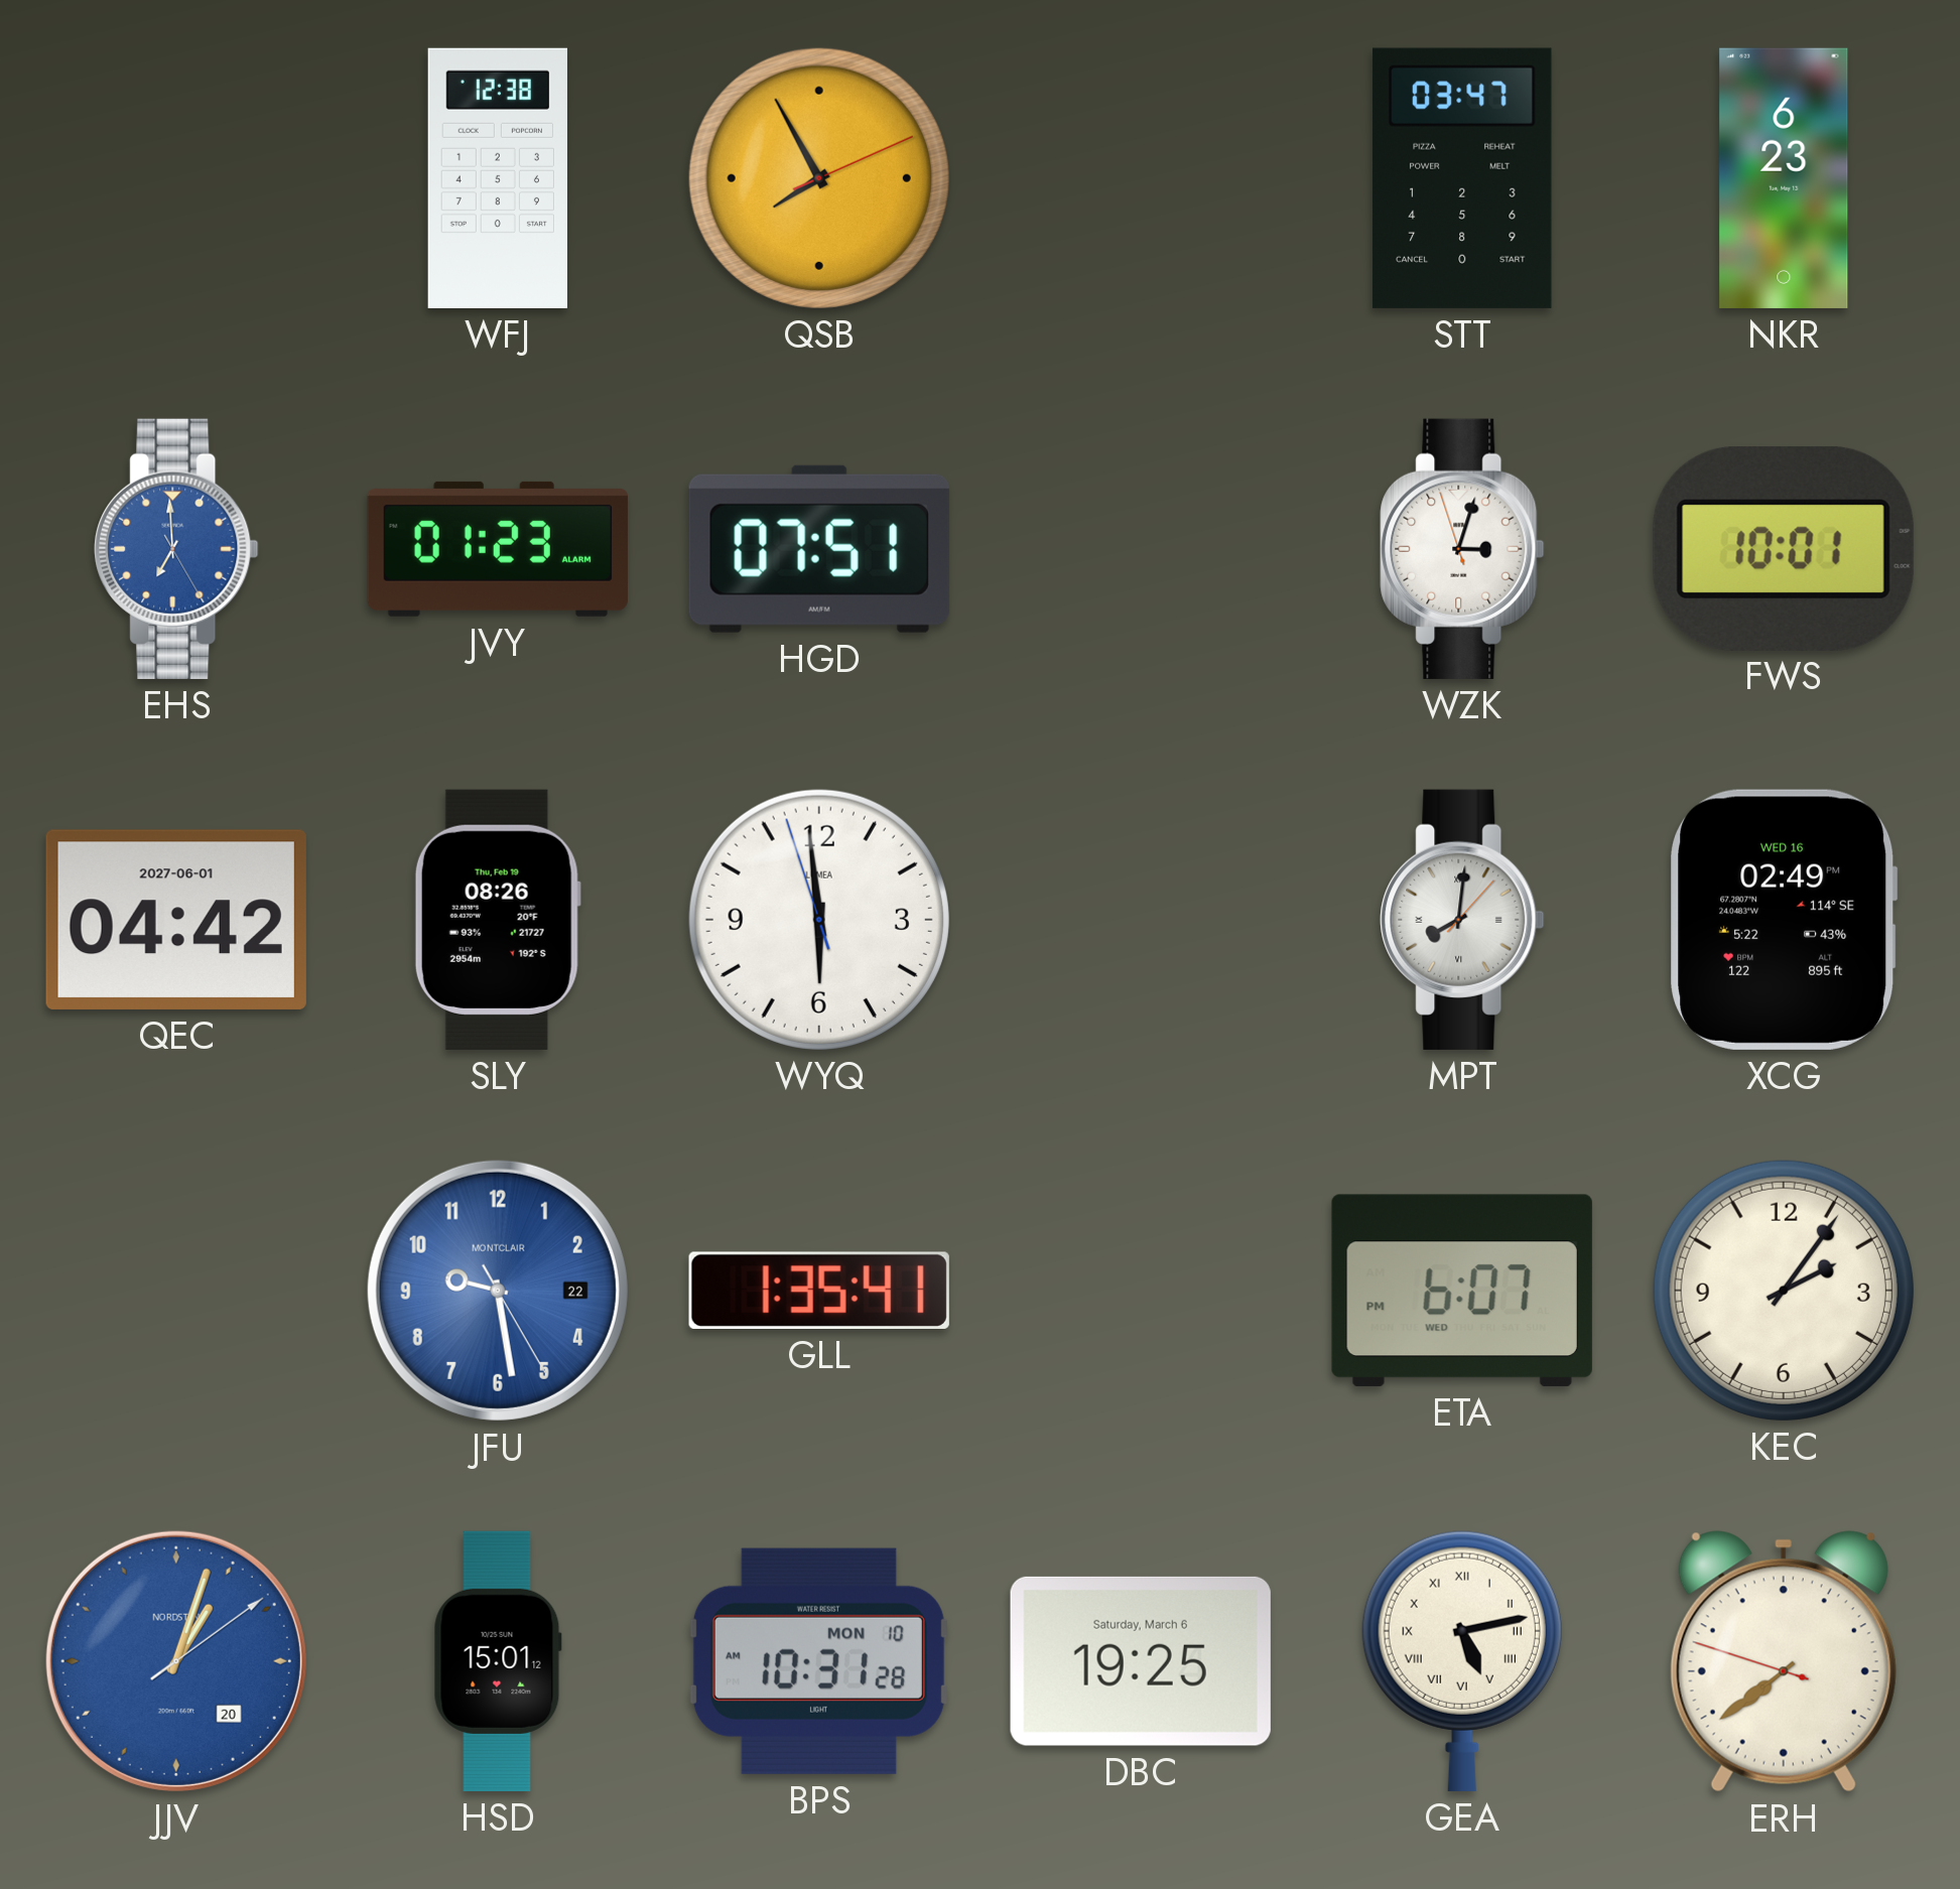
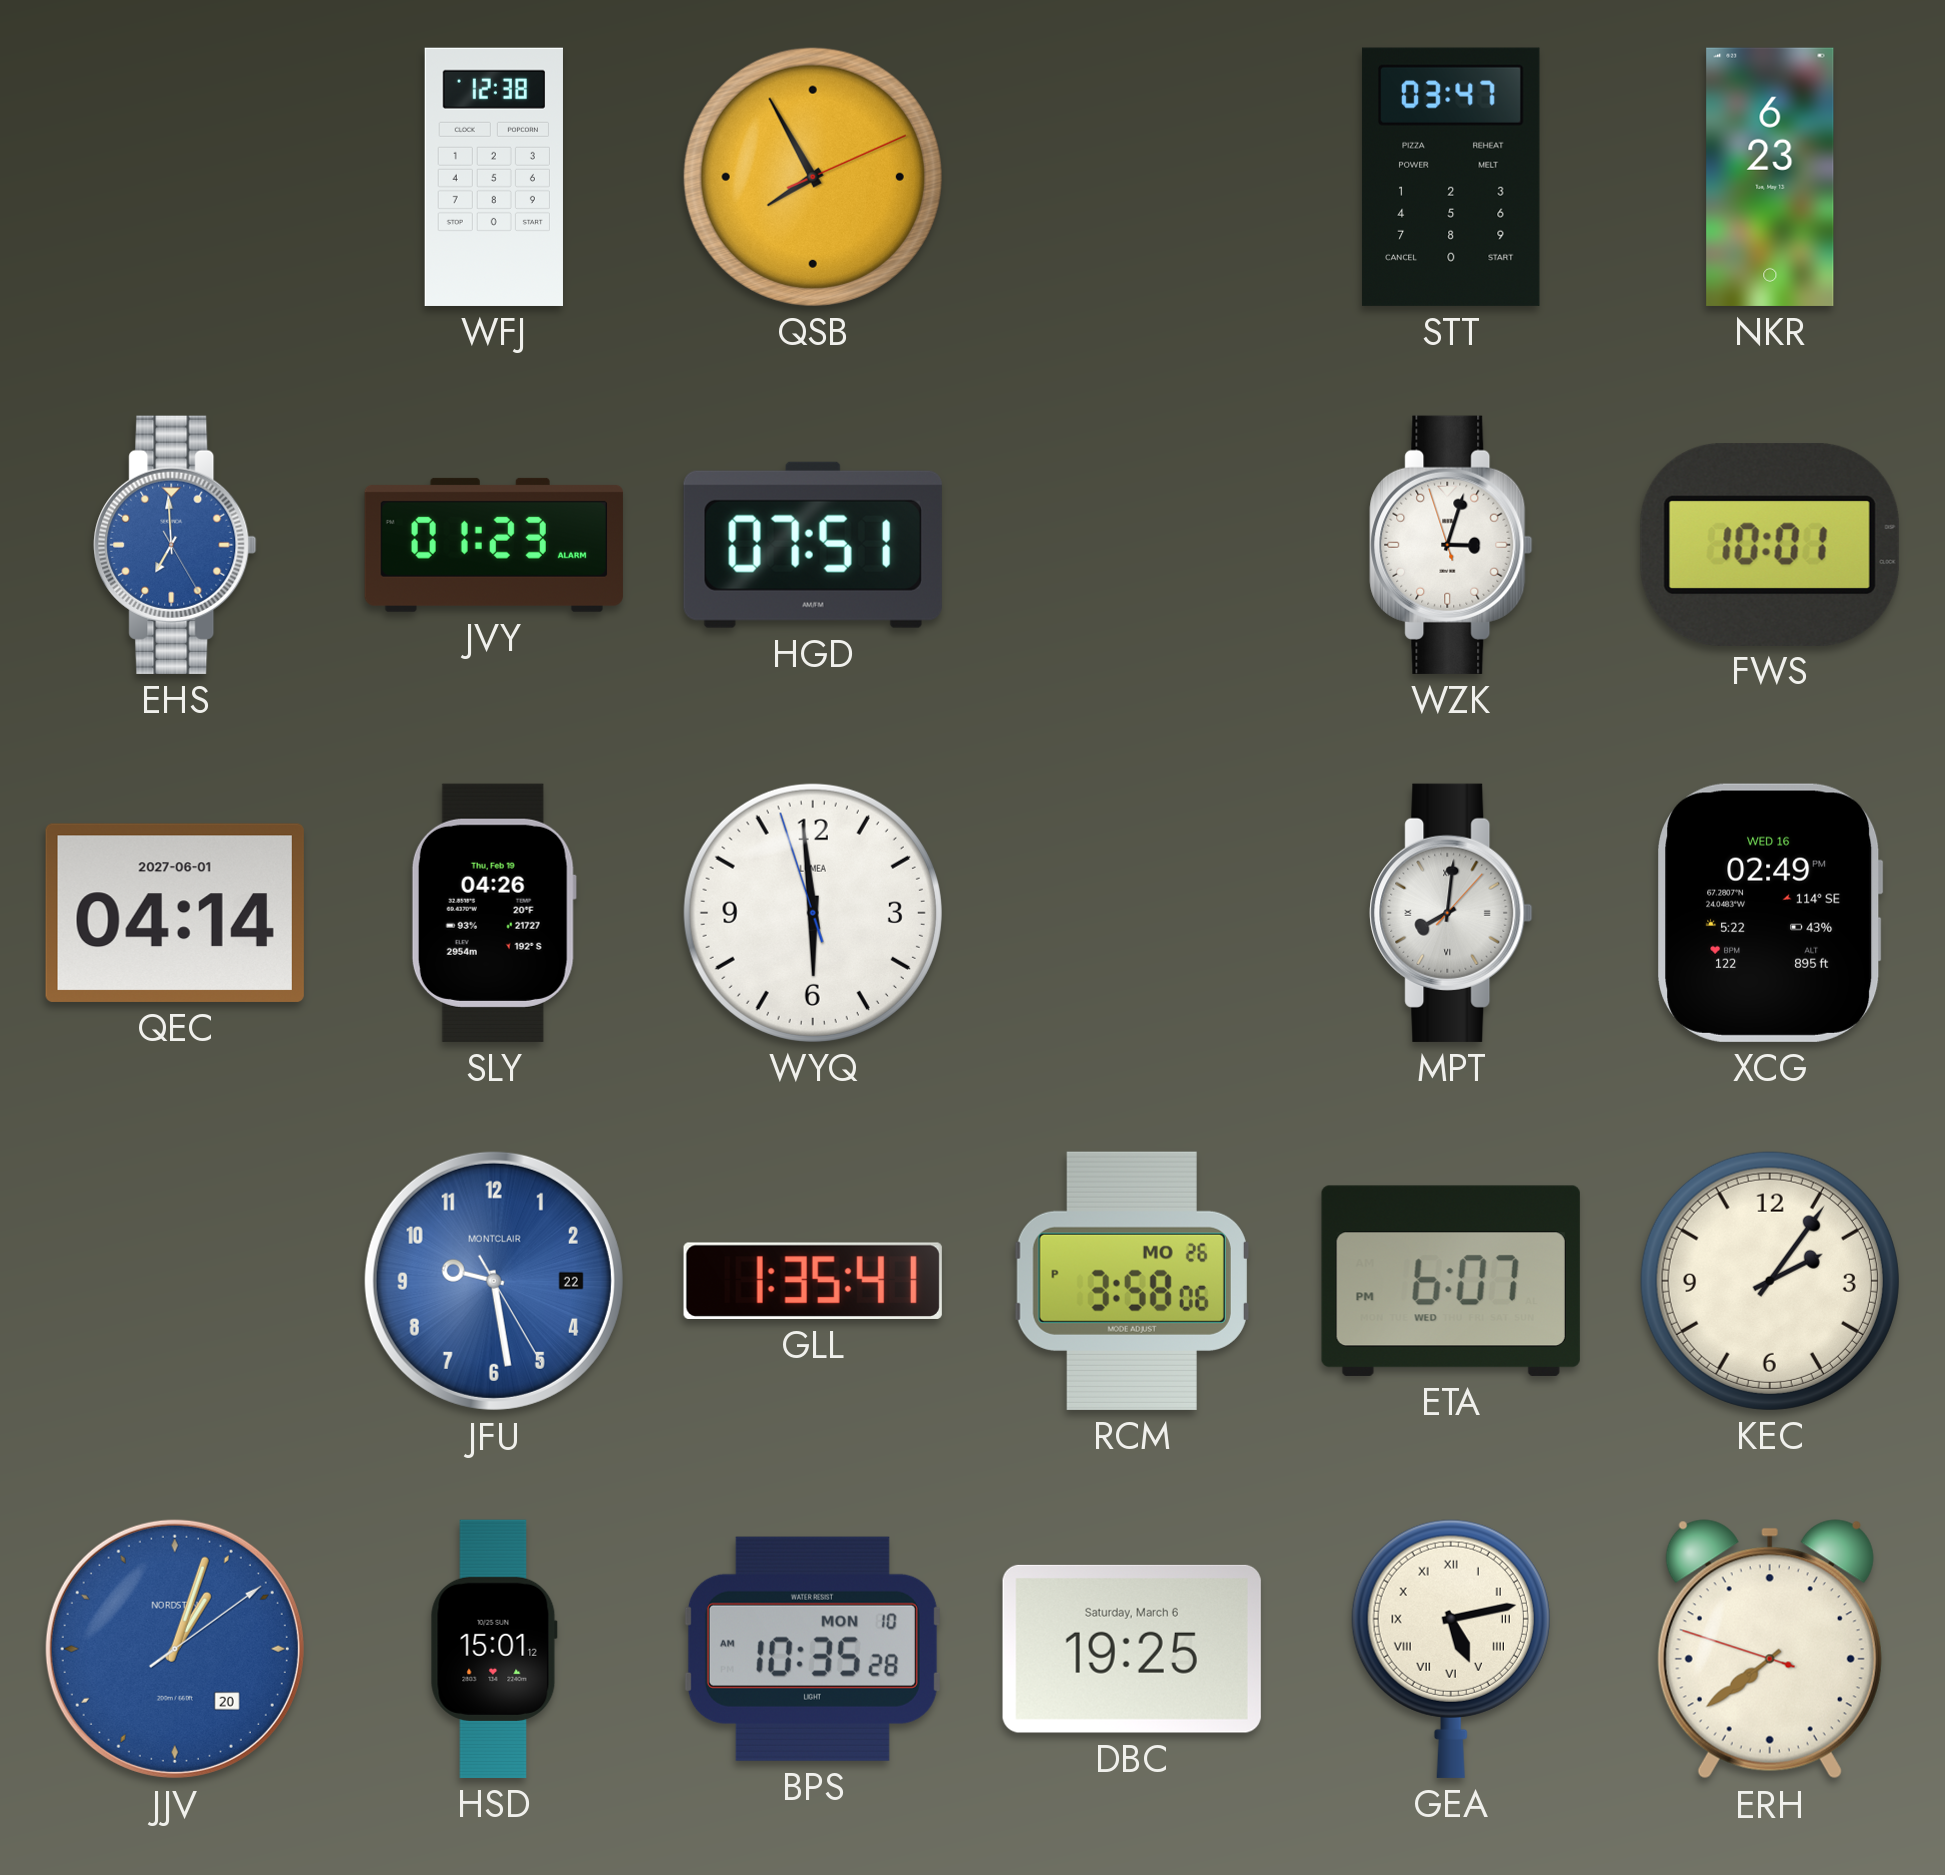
QEC: 04:42 -> 04:14 (175, 913)
SLY: 08:26 -> 04:26 (494, 913)
RCM: none -> 3:58 (1132, 1281)
BPS: 10:31 -> 10:35 (812, 1649)
